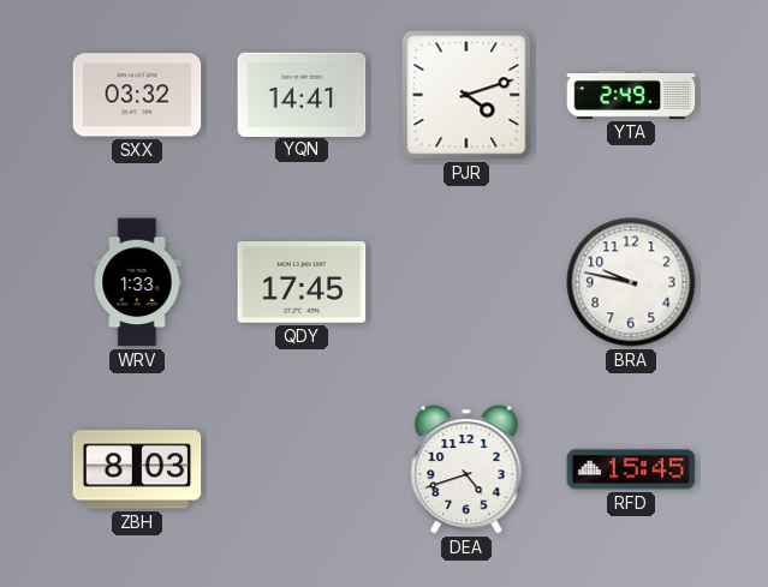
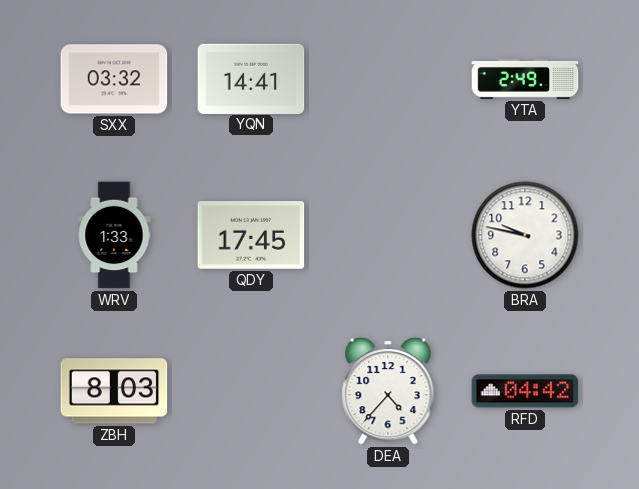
PJR: 4:12 -> none (466, 95)
DEA: 4:42 -> 4:37 (388, 391)
RFD: 15:45 -> 04:42 (525, 391)
